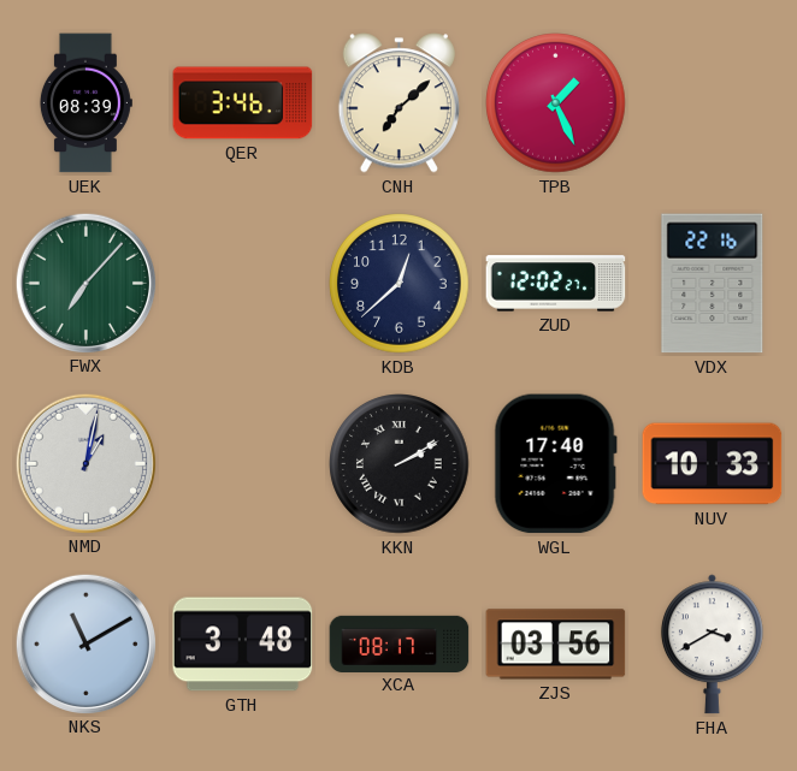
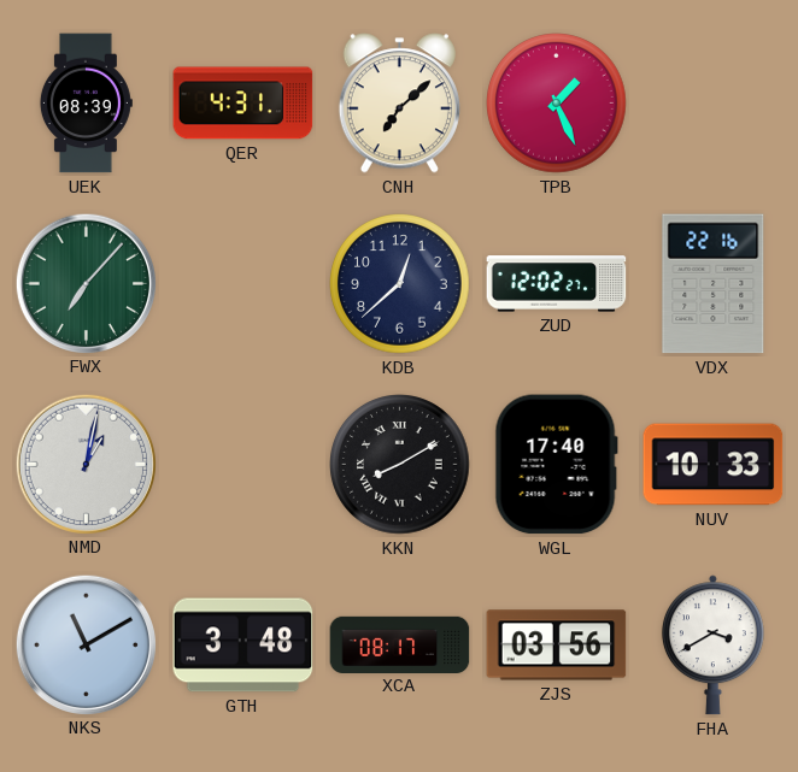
QER: 3:46 -> 4:31 (243, 104)
KKN: 2:10 -> 8:10 (400, 465)
